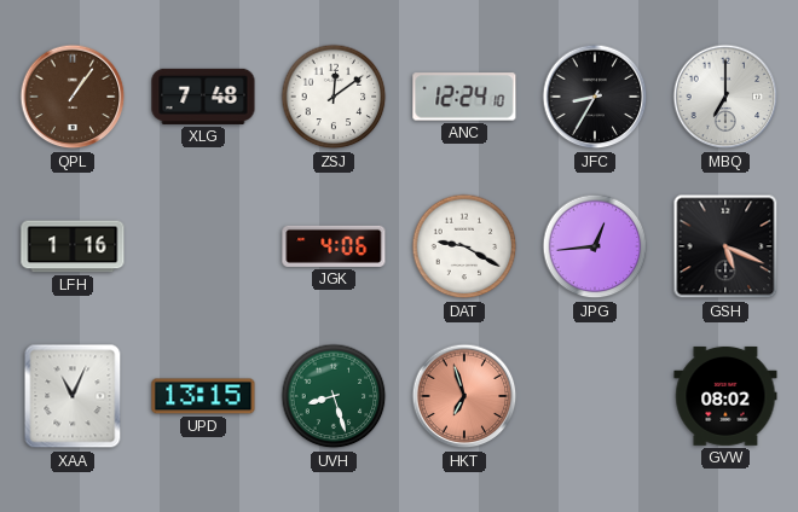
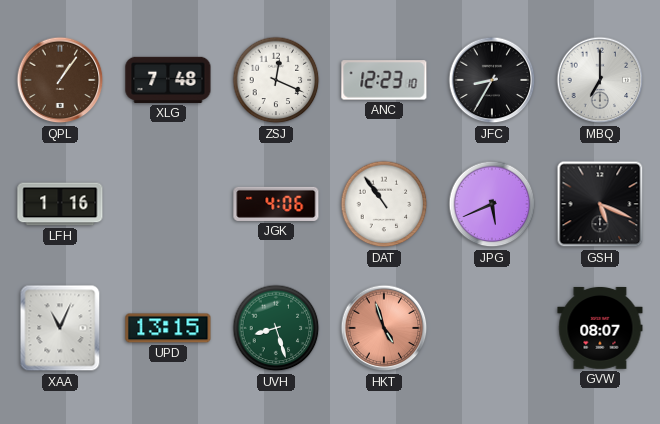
ZSJ: 12:09 -> 12:19 (276, 80)
ANC: 12:24 -> 12:23 (384, 80)
DAT: 9:20 -> 10:54 (384, 204)
JPG: 12:44 -> 5:41 (492, 204)
HKT: 6:57 -> 4:57 (384, 328)
GVW: 08:02 -> 08:07 (600, 328)
